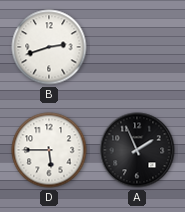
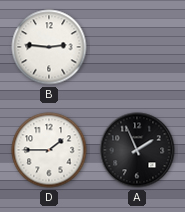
B: 2:42 -> 2:46 (49, 47)
D: 5:45 -> 1:45 (49, 150)
